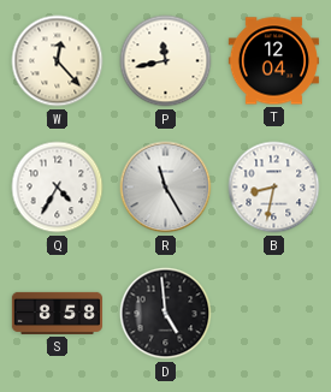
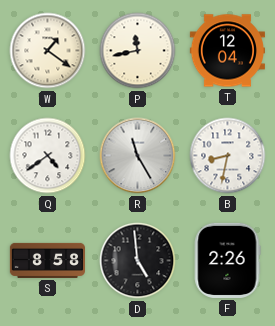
W: 12:23 -> 1:21 (48, 51)
Q: 4:35 -> 4:39 (48, 156)
F: none -> 2:26 (227, 260)
